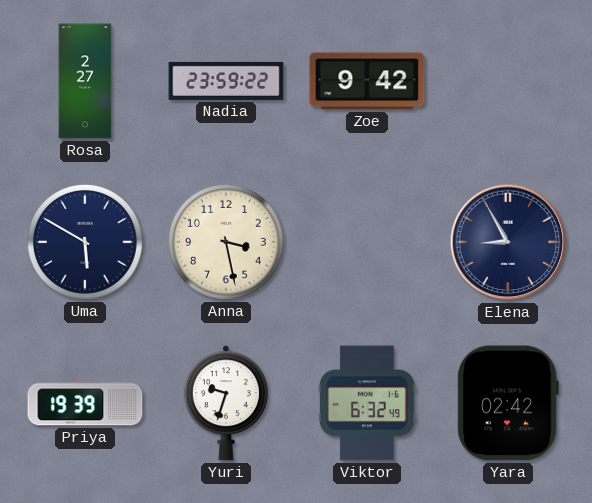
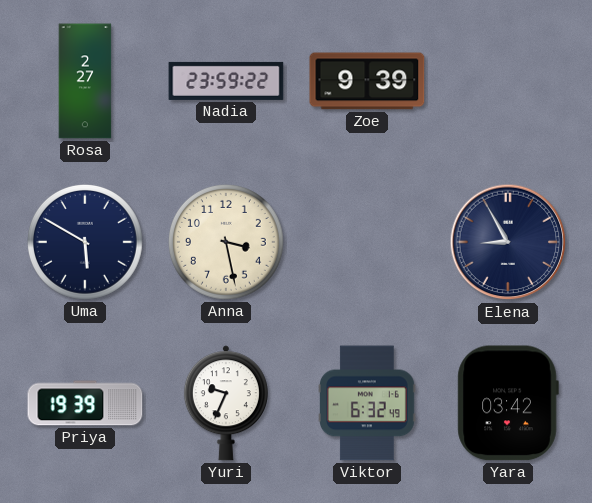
Zoe: 9:42 -> 9:39 (367, 81)
Yuri: 9:33 -> 9:34 (226, 403)
Yara: 02:42 -> 03:42 (508, 403)
